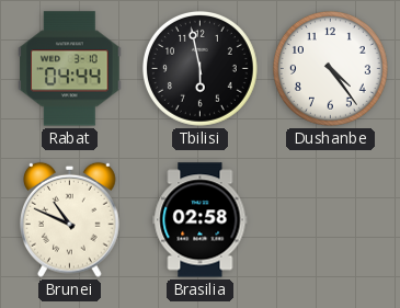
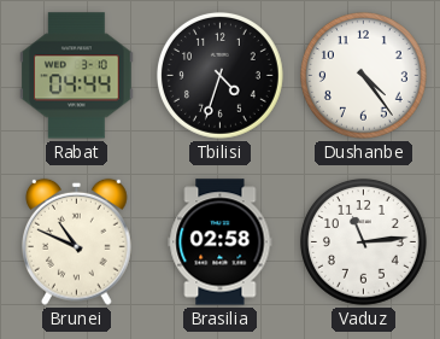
Tbilisi: 5:58 -> 4:33 (219, 75)
Vaduz: none -> 11:14 (363, 241)
